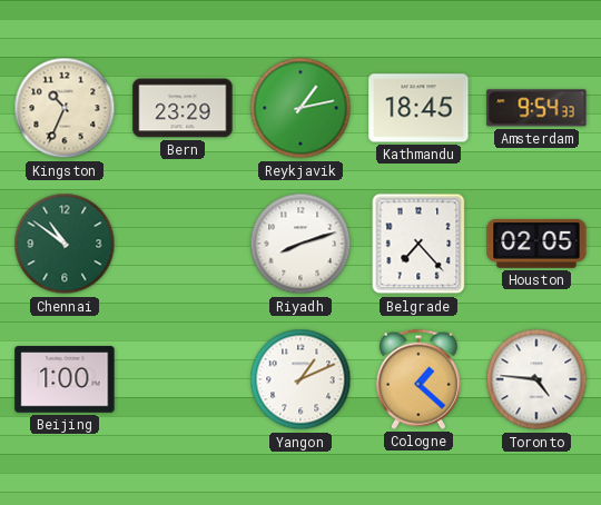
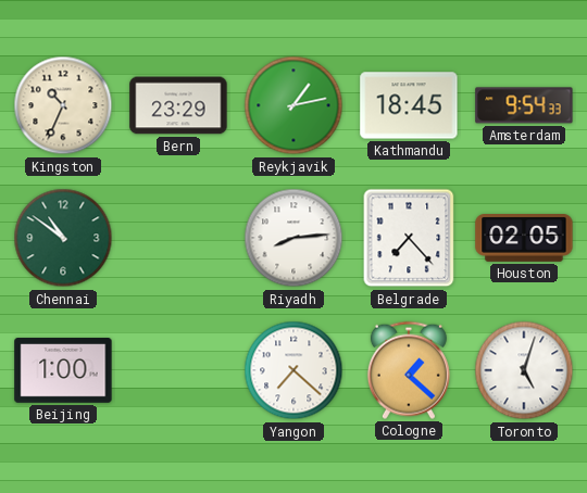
Riyadh: 8:12 -> 8:14 (293, 238)
Yangon: 1:11 -> 7:22 (293, 370)
Toronto: 4:46 -> 5:03 (524, 370)
